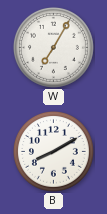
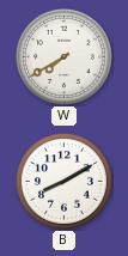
W: 7:05 -> 7:40 (65, 57)
